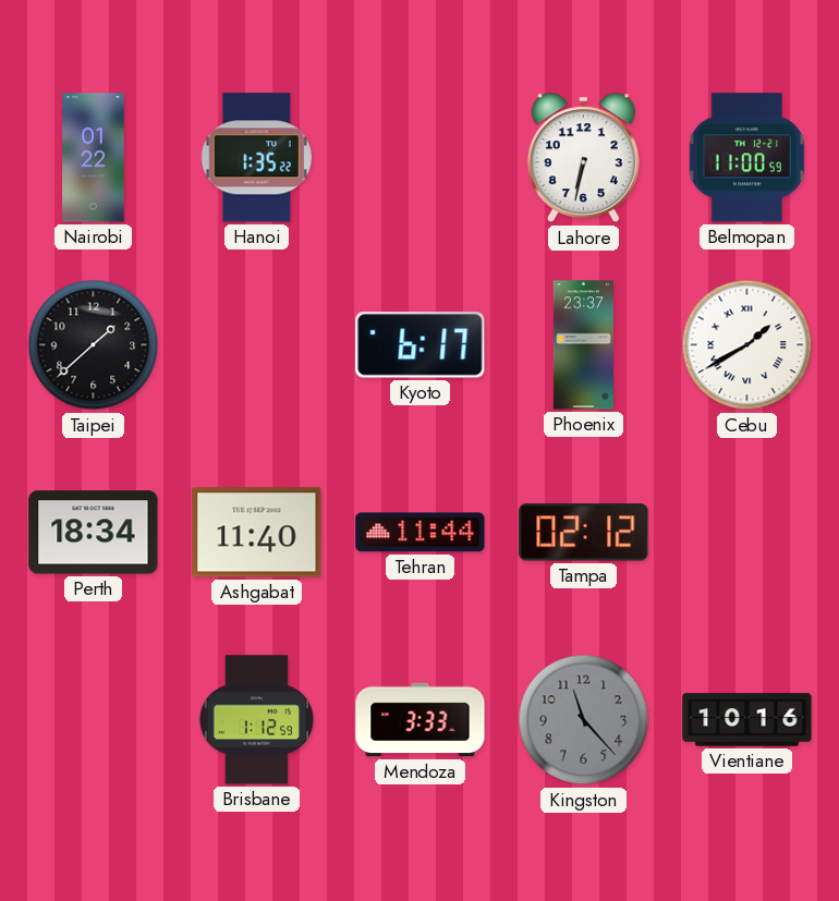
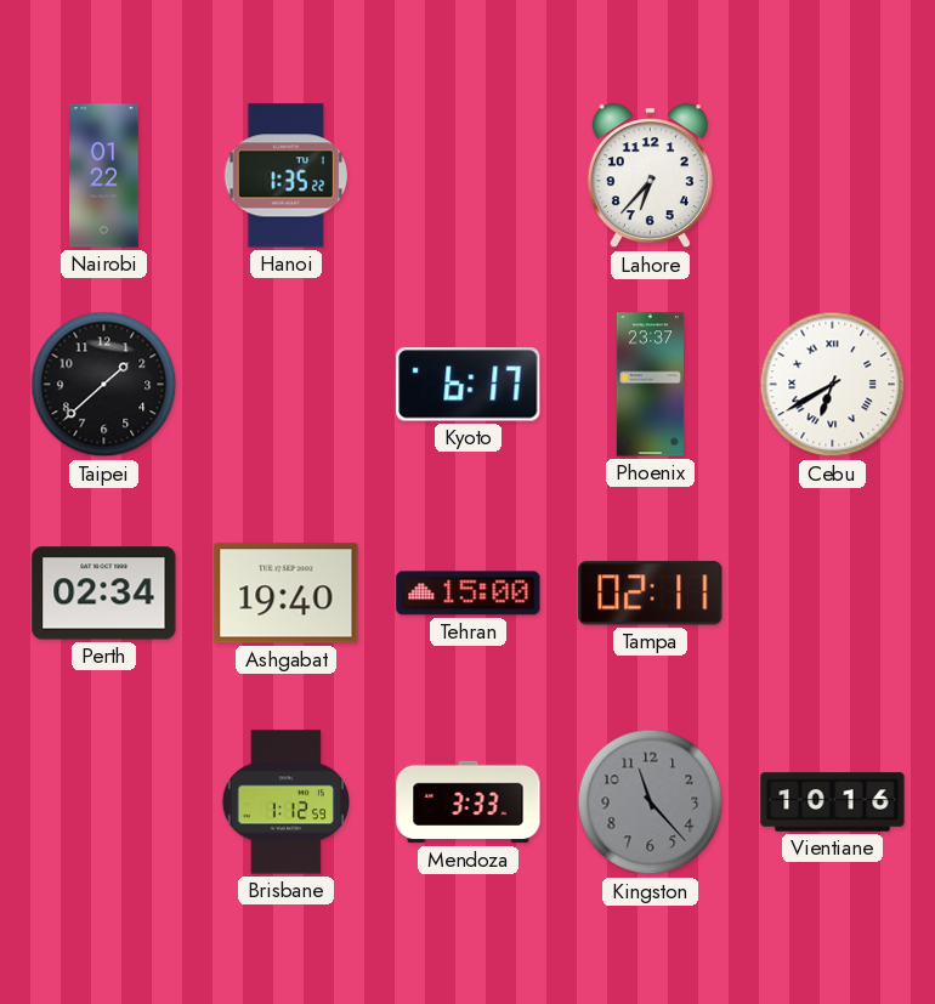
Lahore: 6:32 -> 6:37 (650, 176)
Belmopan: 11:00 -> none (746, 158)
Cebu: 1:40 -> 6:40 (833, 385)
Perth: 18:34 -> 02:34 (104, 594)
Ashgabat: 11:40 -> 19:40 (287, 594)
Tehran: 11:44 -> 15:00 (469, 594)
Tampa: 02:12 -> 02:11 (651, 594)
